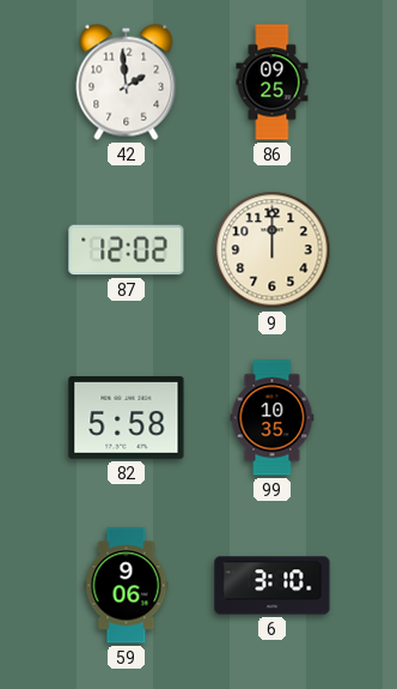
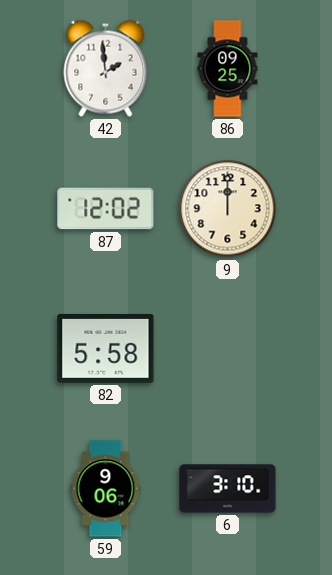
99: 10:35 -> none (273, 418)
